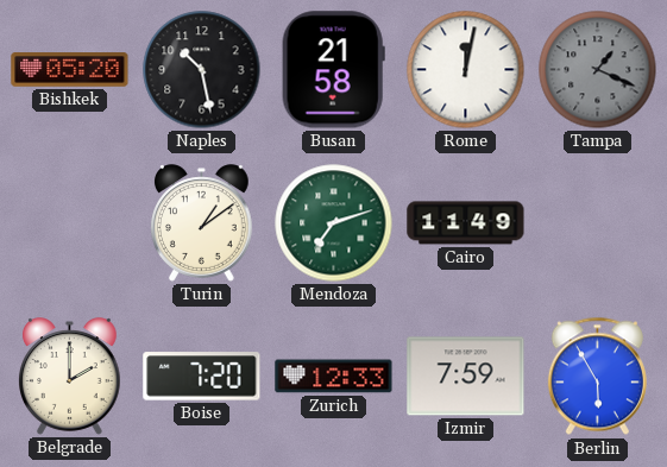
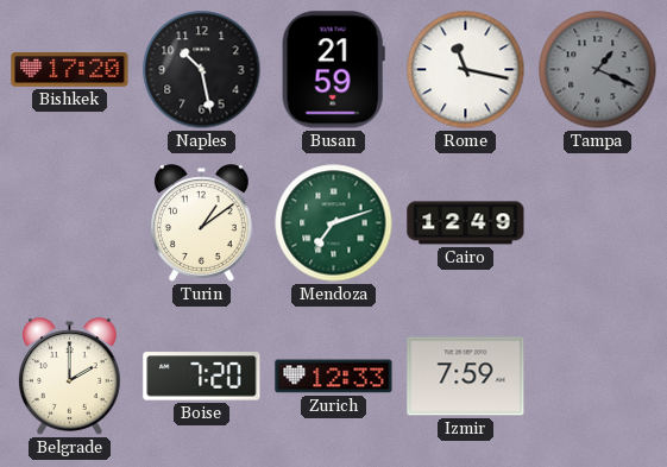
Bishkek: 05:20 -> 17:20 (70, 70)
Busan: 21:58 -> 21:59 (333, 70)
Rome: 12:02 -> 11:17 (466, 70)
Cairo: 11:49 -> 12:49 (466, 223)
Berlin: 5:55 -> none (597, 377)
